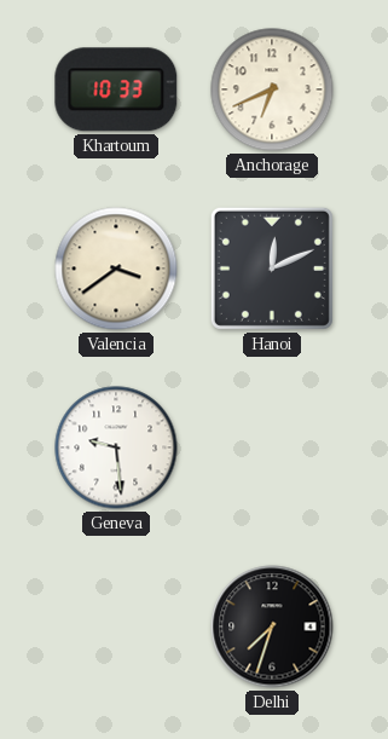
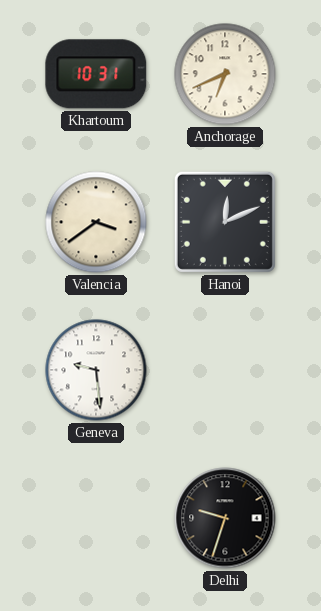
Khartoum: 10:33 -> 10:31 (96, 74)
Delhi: 7:33 -> 9:33 (225, 518)
